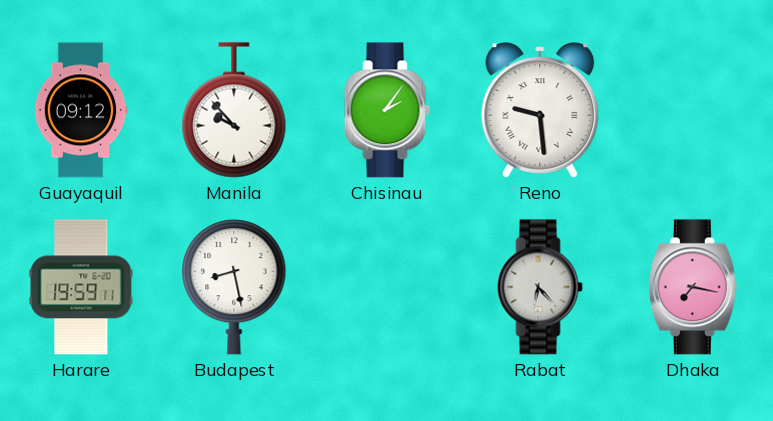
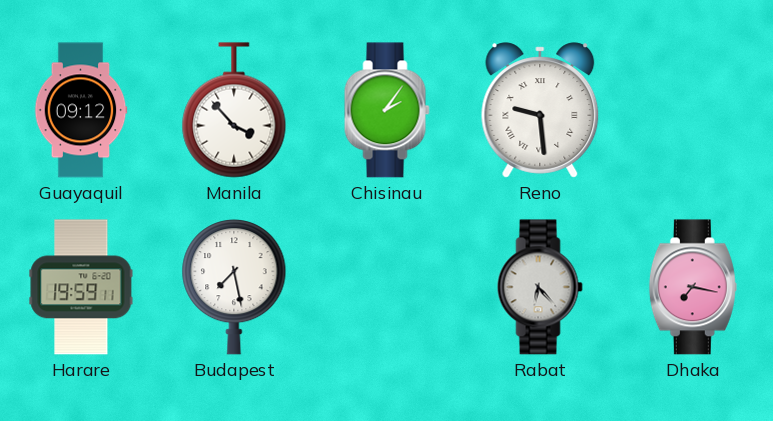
Manila: 9:53 -> 3:53 (234, 110)
Budapest: 8:28 -> 7:28 (234, 287)
